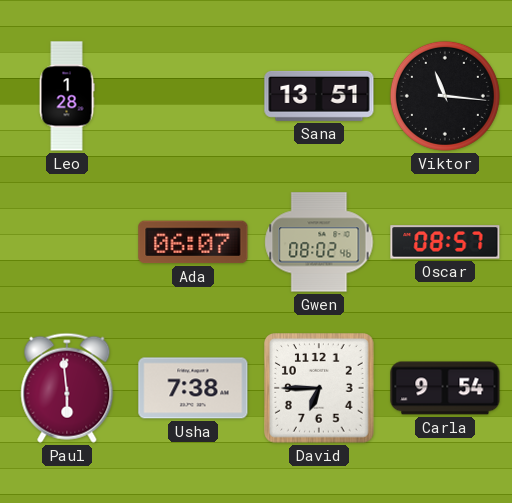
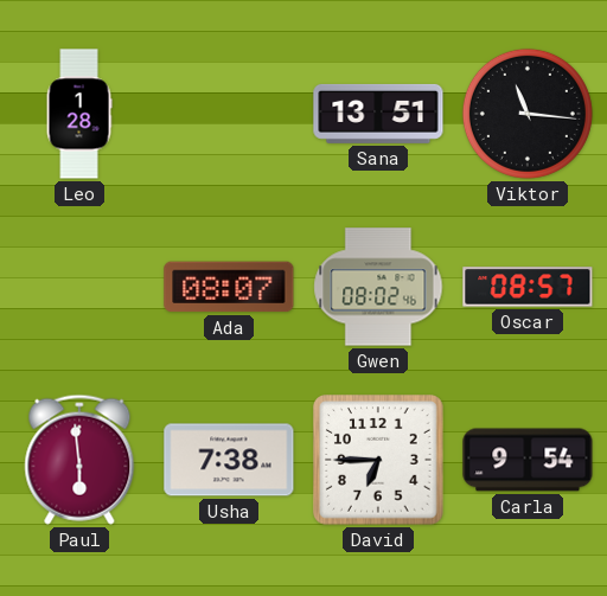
Ada: 06:07 -> 08:07 (229, 287)
